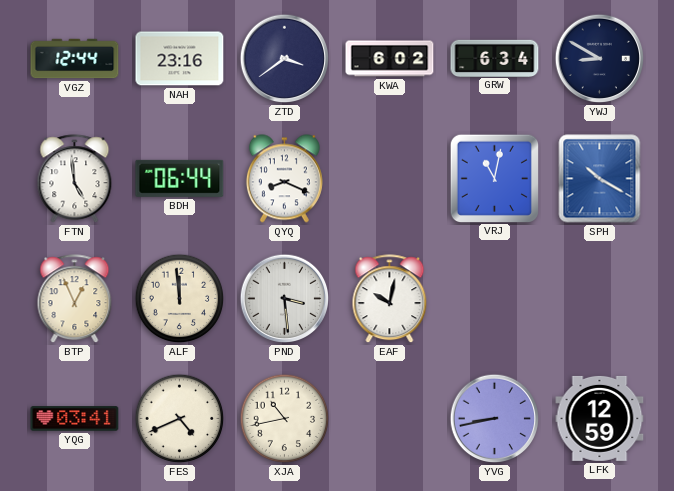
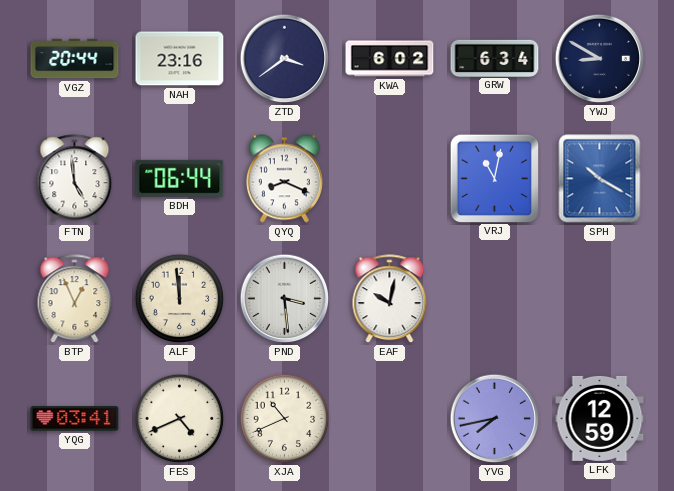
VGZ: 12:44 -> 20:44 (75, 59)
XJA: 10:43 -> 10:41 (285, 419)
YVG: 8:43 -> 7:43 (495, 419)
